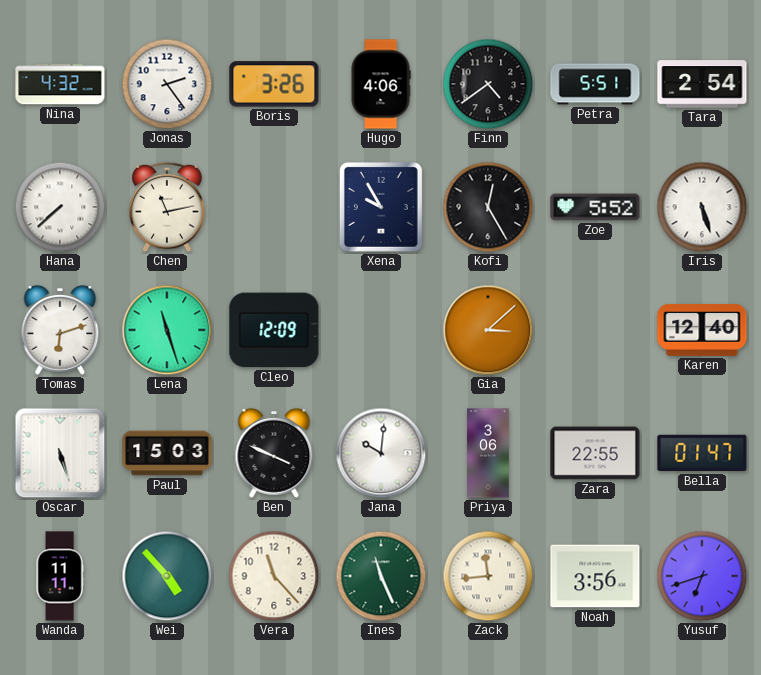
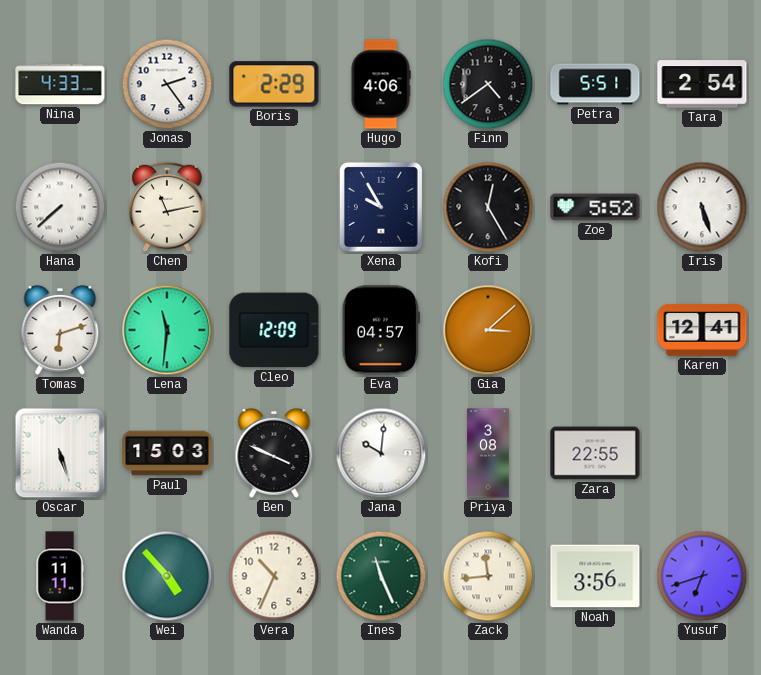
Nina: 4:32 -> 4:33 (60, 84)
Boris: 3:26 -> 2:29 (274, 84)
Lena: 11:27 -> 11:31 (167, 330)
Eva: none -> 04:57 (381, 330)
Karen: 12:40 -> 12:41 (702, 330)
Priya: 3:06 -> 3:08 (488, 453)
Bella: 01:47 -> none (702, 453)
Vera: 11:23 -> 10:34 (274, 576)
